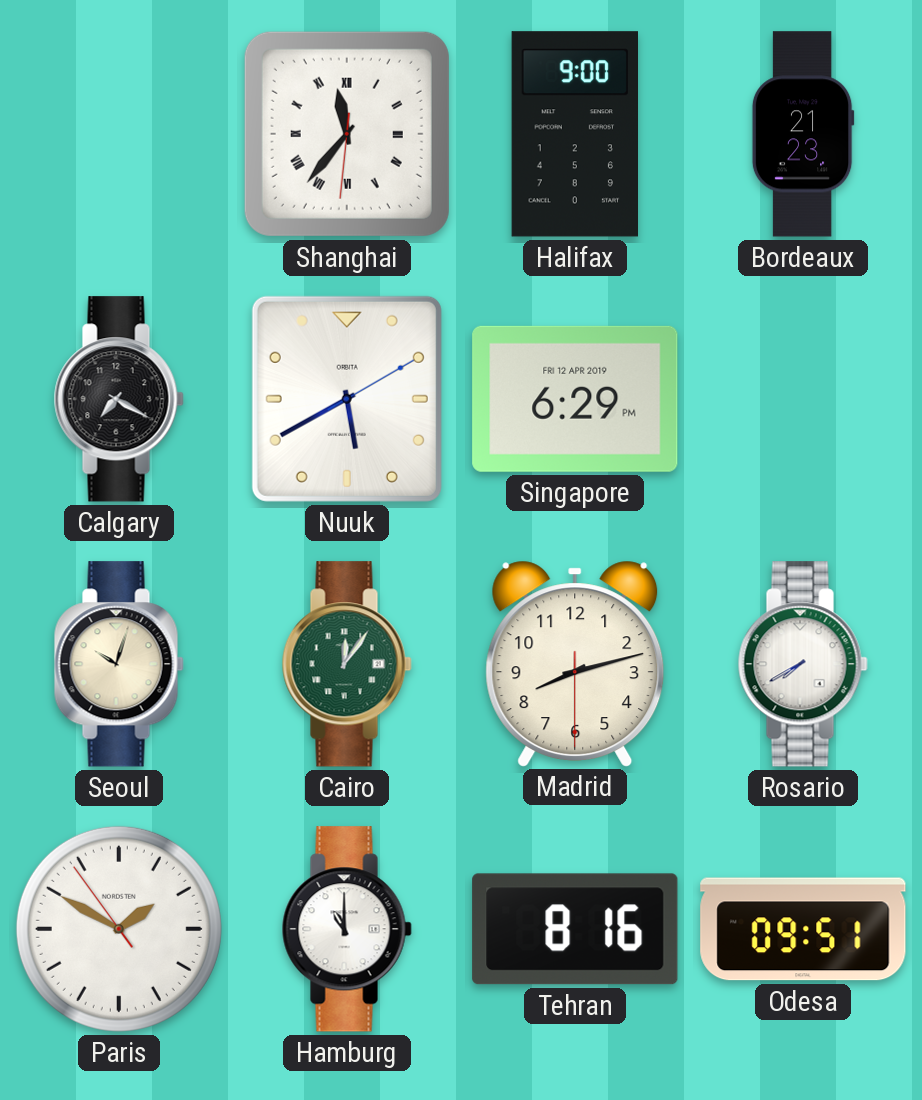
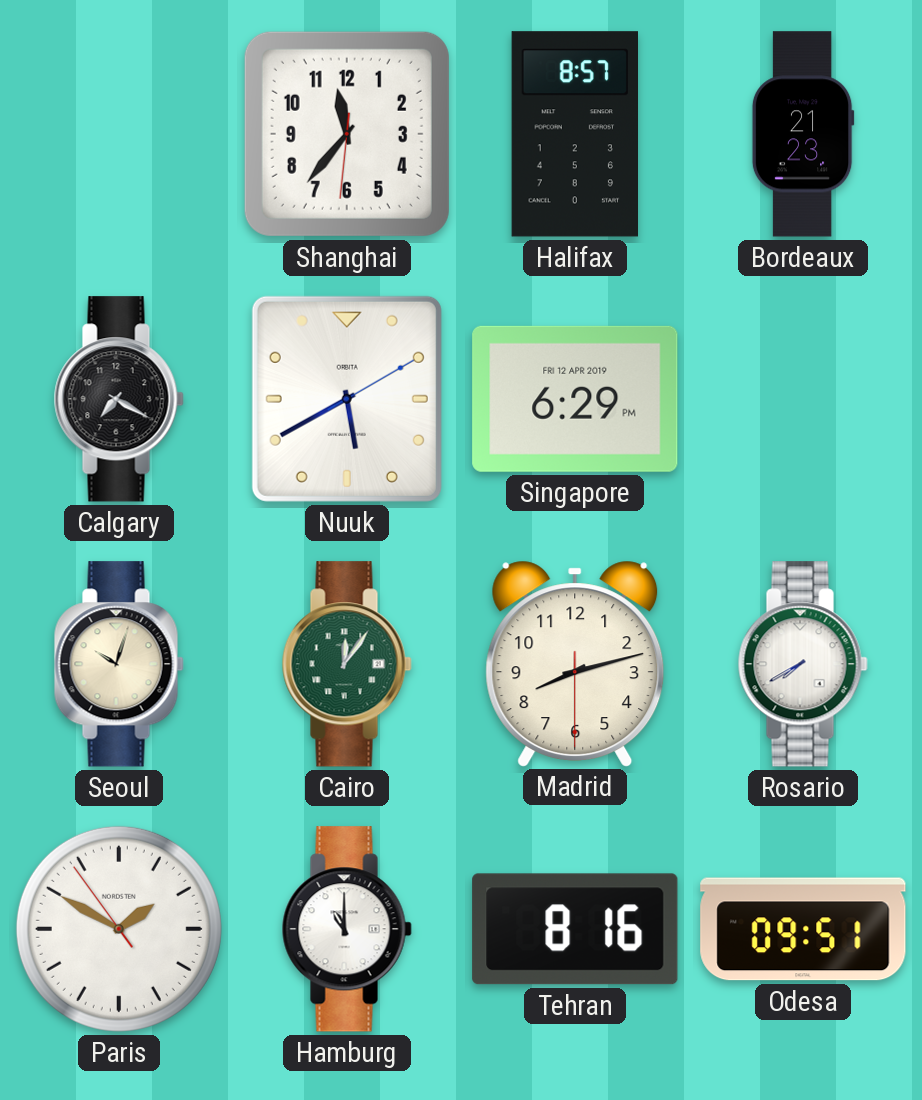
Shanghai numerals: Roman -> Arabic (347, 134)
Halifax: 9:00 -> 8:57 (575, 134)
